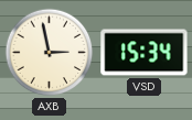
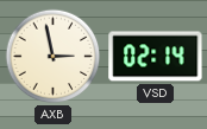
VSD: 15:34 -> 02:14 (156, 57)
